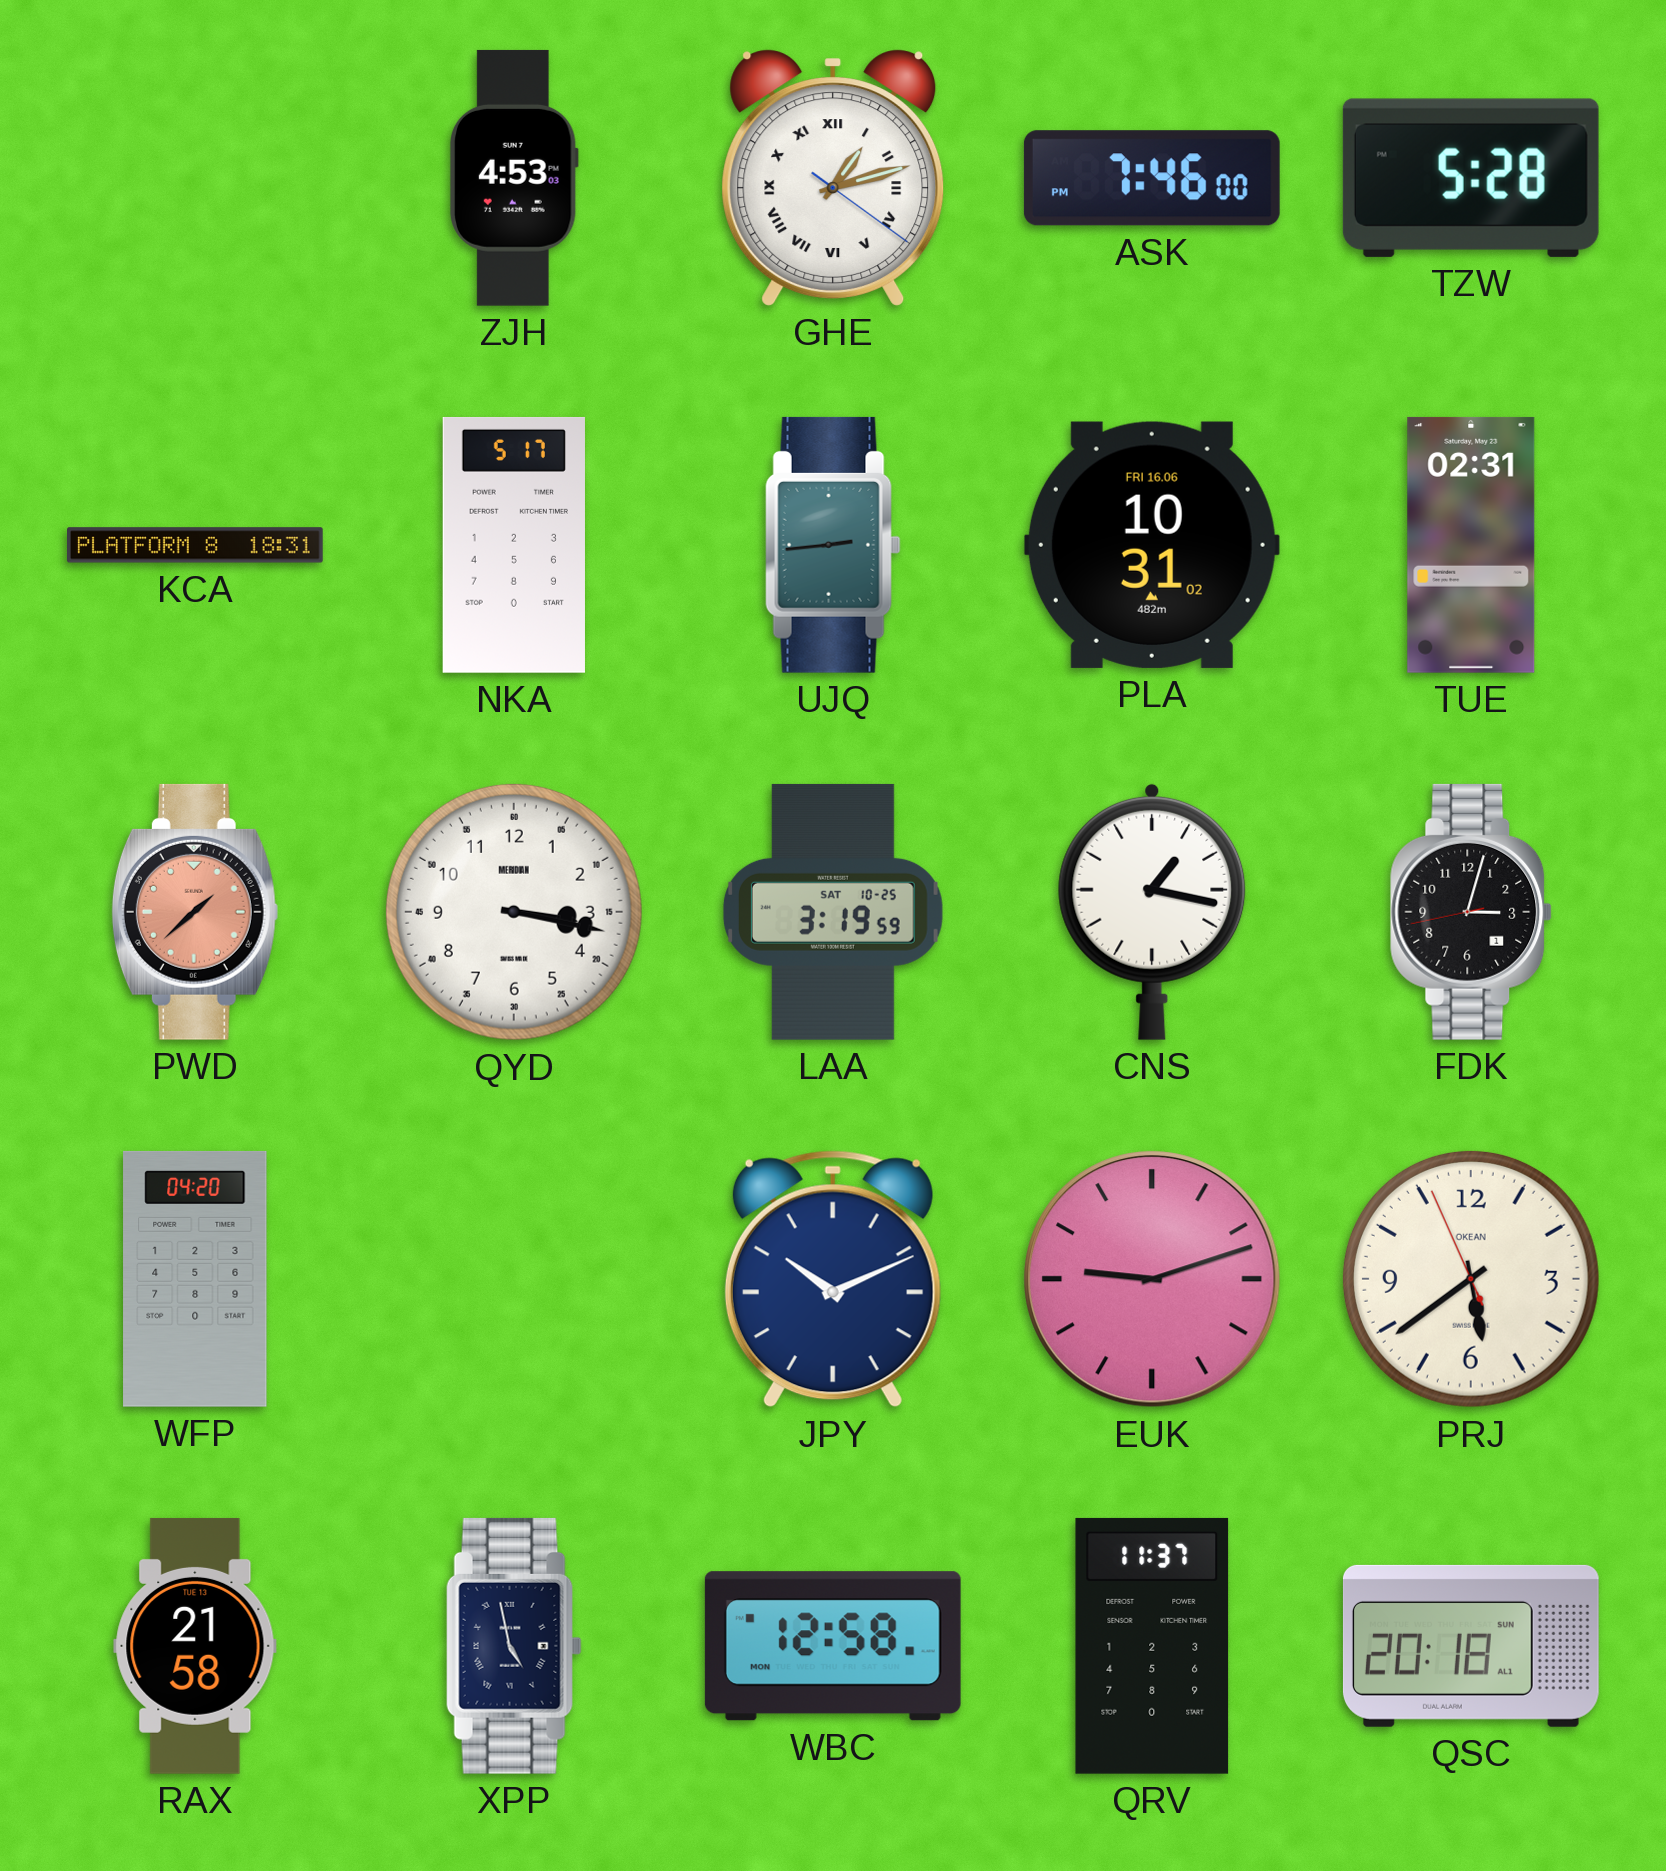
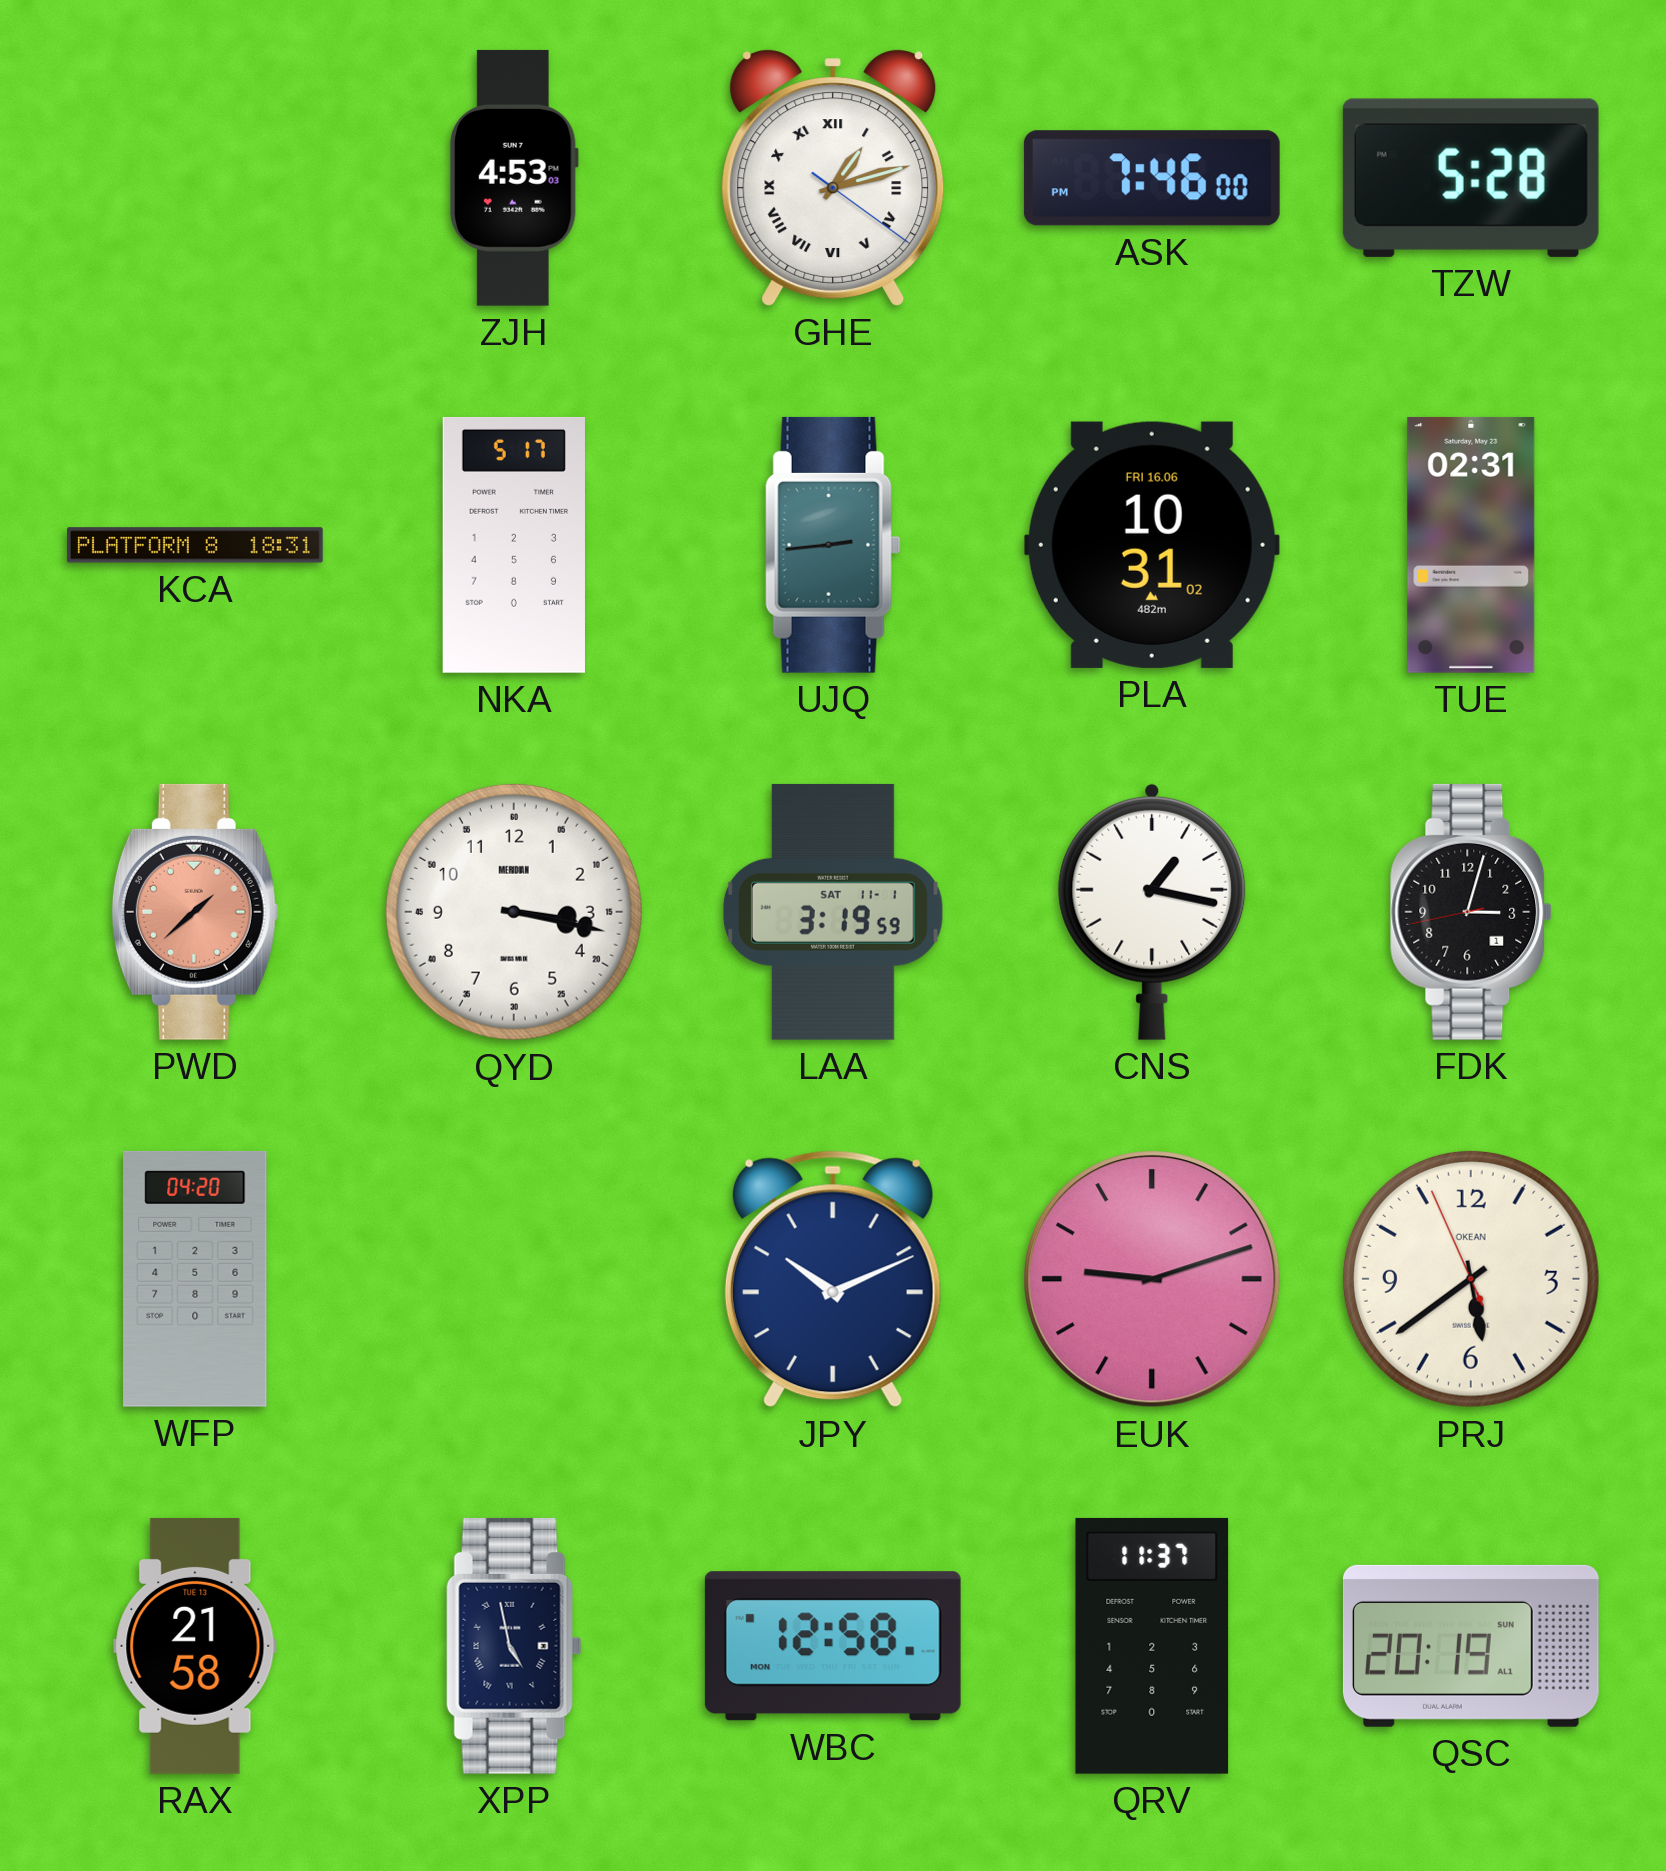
LAA date: SAT 10-25 -> SAT 11-1 (833, 912)
QSC: 20:18 -> 20:19 (1471, 1646)
